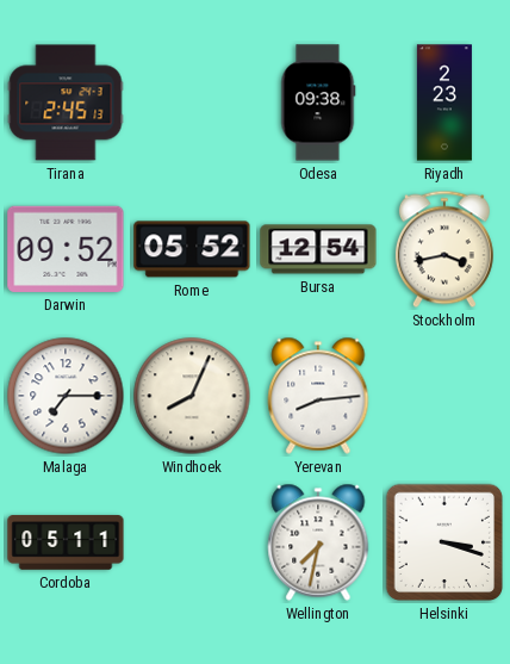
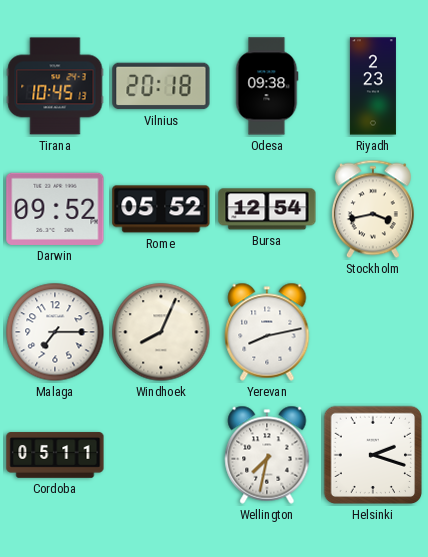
Tirana: 2:45 -> 10:45 (55, 86)
Vilnius: none -> 20:18 (161, 86)
Yerevan: 8:14 -> 8:13 (267, 332)
Helsinki: 3:18 -> 2:18 (373, 455)
